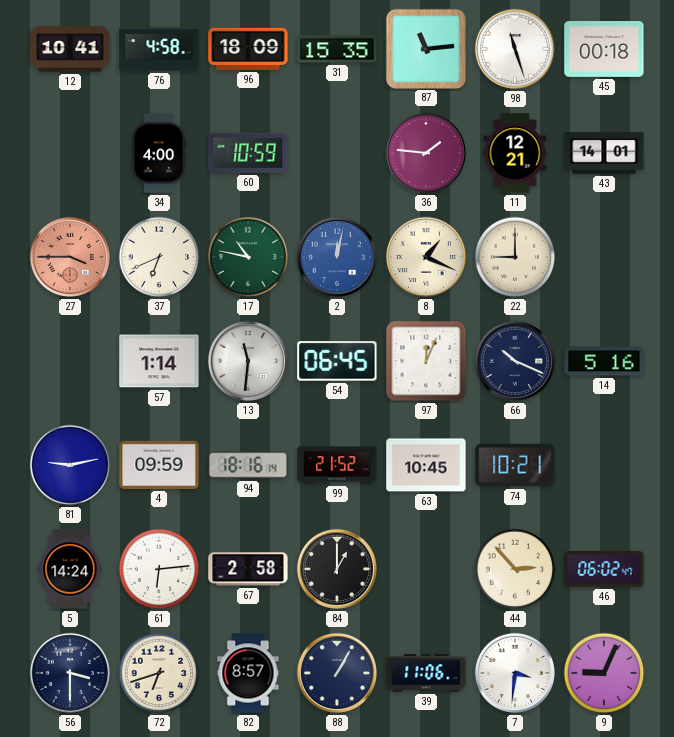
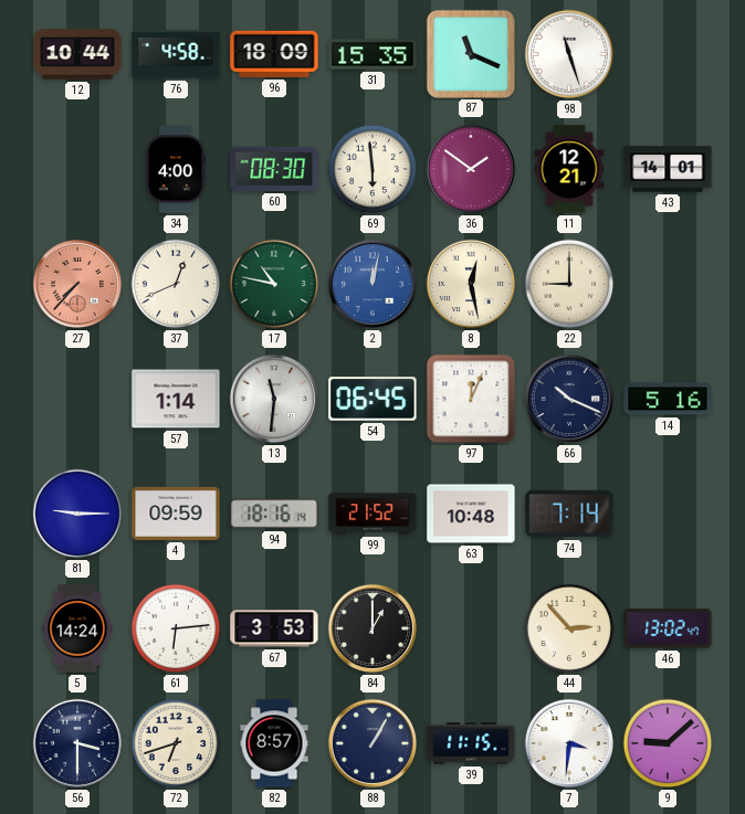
12: 10:41 -> 10:44 (77, 54)
87: 11:14 -> 11:19 (470, 53)
45: 00:18 -> none (604, 50)
60: 10:59 -> 08:30 (274, 169)
69: none -> 5:59 (372, 169)
36: 1:46 -> 1:51 (471, 169)
27: 3:45 -> 7:37 (77, 284)
37: 6:41 -> 12:41 (176, 284)
8: 1:19 -> 12:28 (471, 284)
81: 9:13 -> 9:15 (77, 514)
63: 10:45 -> 10:48 (471, 514)
74: 10:21 -> 7:14 (569, 514)
67: 2:58 -> 3:53 (274, 628)
46: 06:02 -> 13:02 (668, 630)
39: 11:06 -> 11:15 (471, 743)
9: 9:04 -> 9:08 (668, 743)
